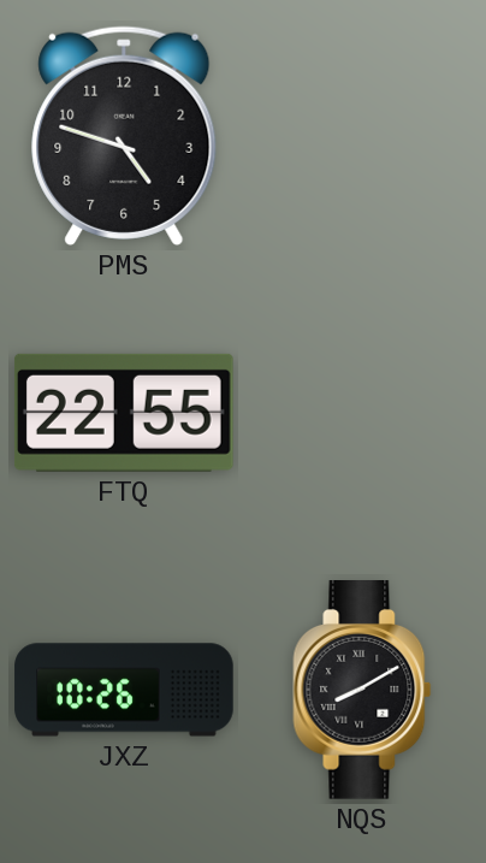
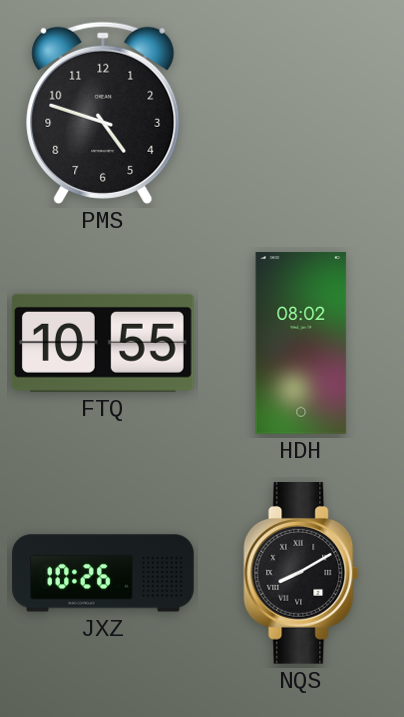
FTQ: 22:55 -> 10:55 (103, 343)
HDH: none -> 08:02 (301, 343)
